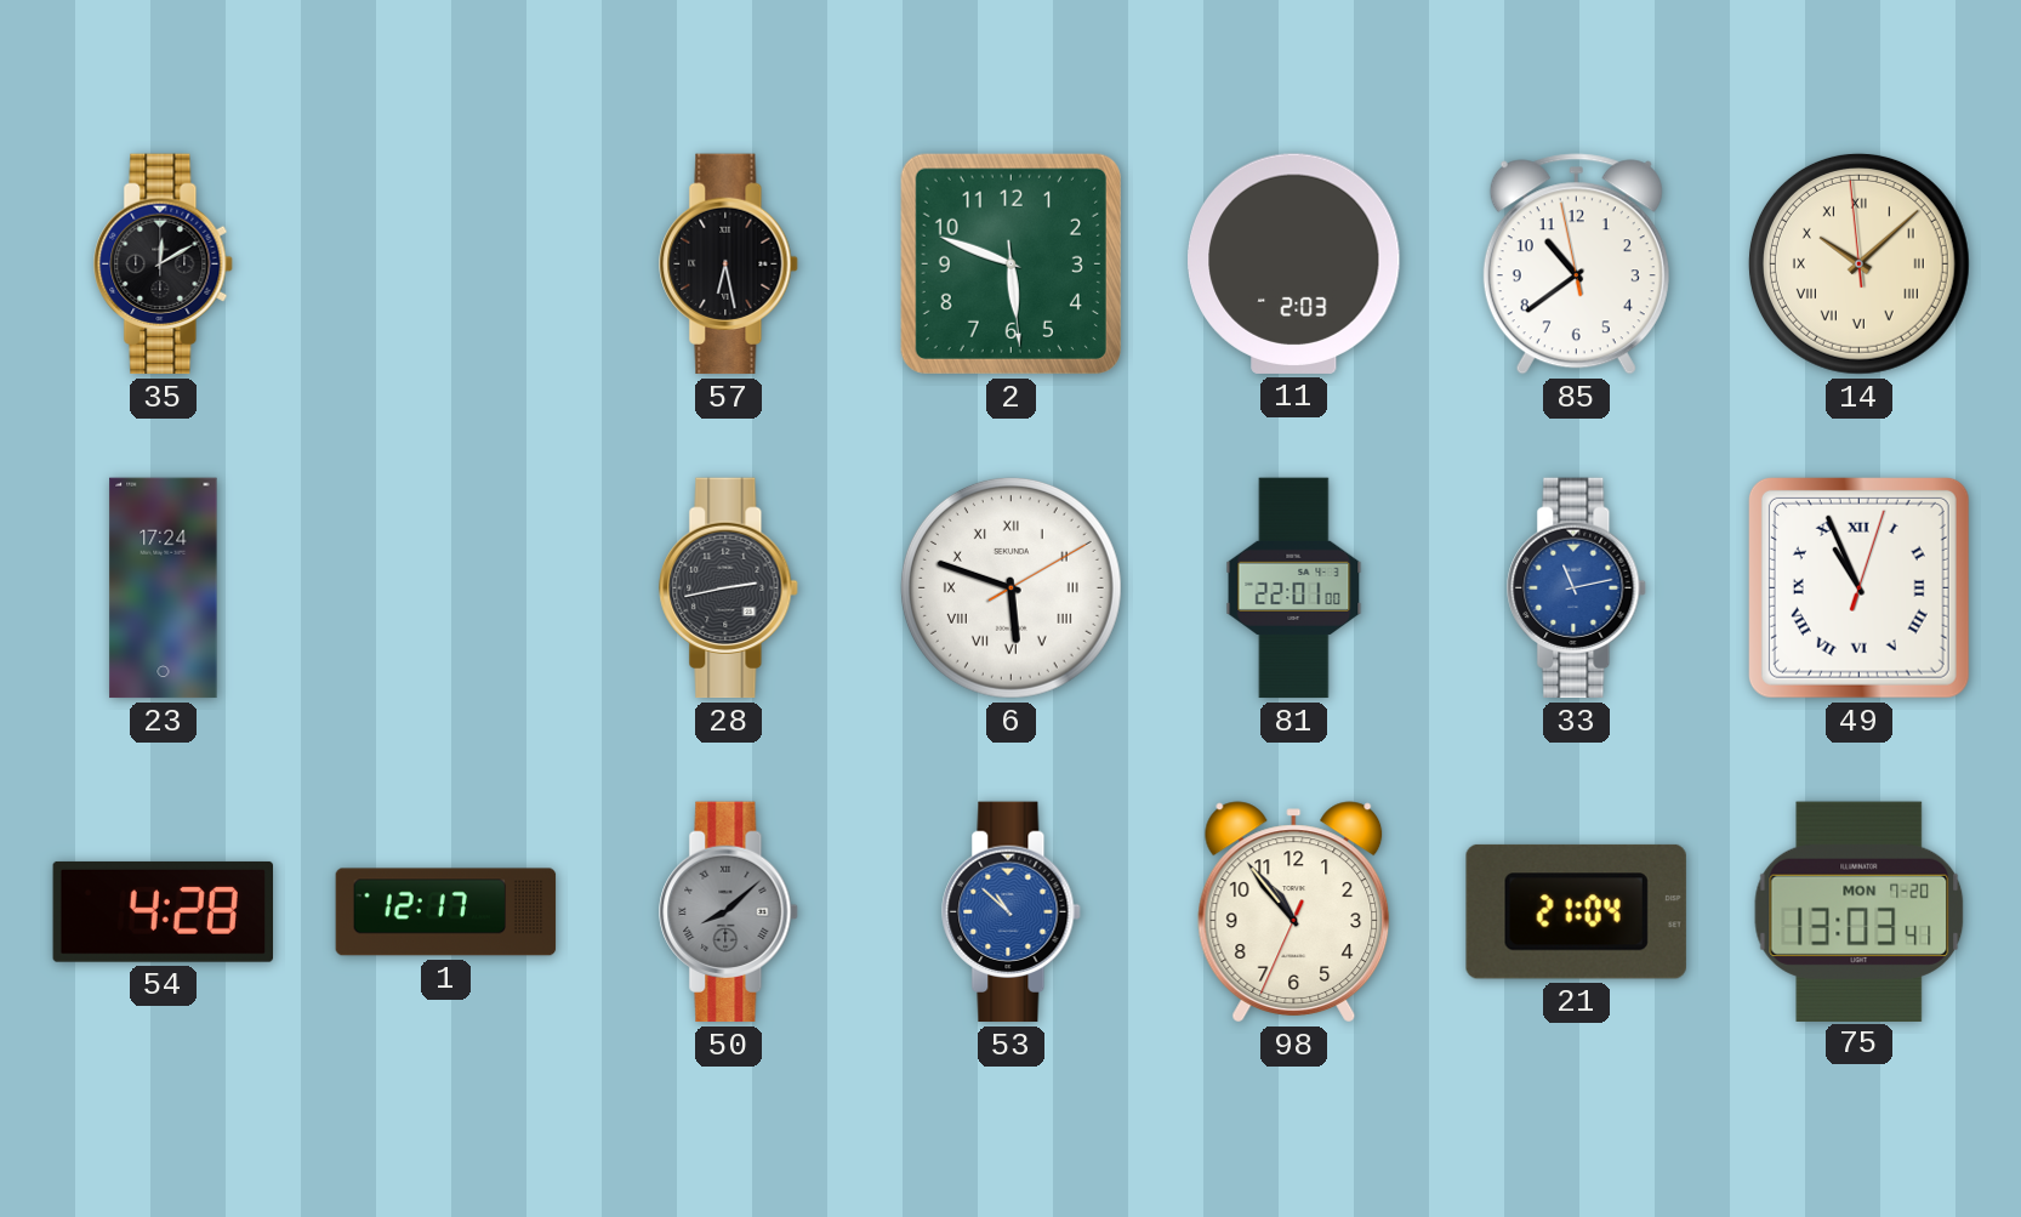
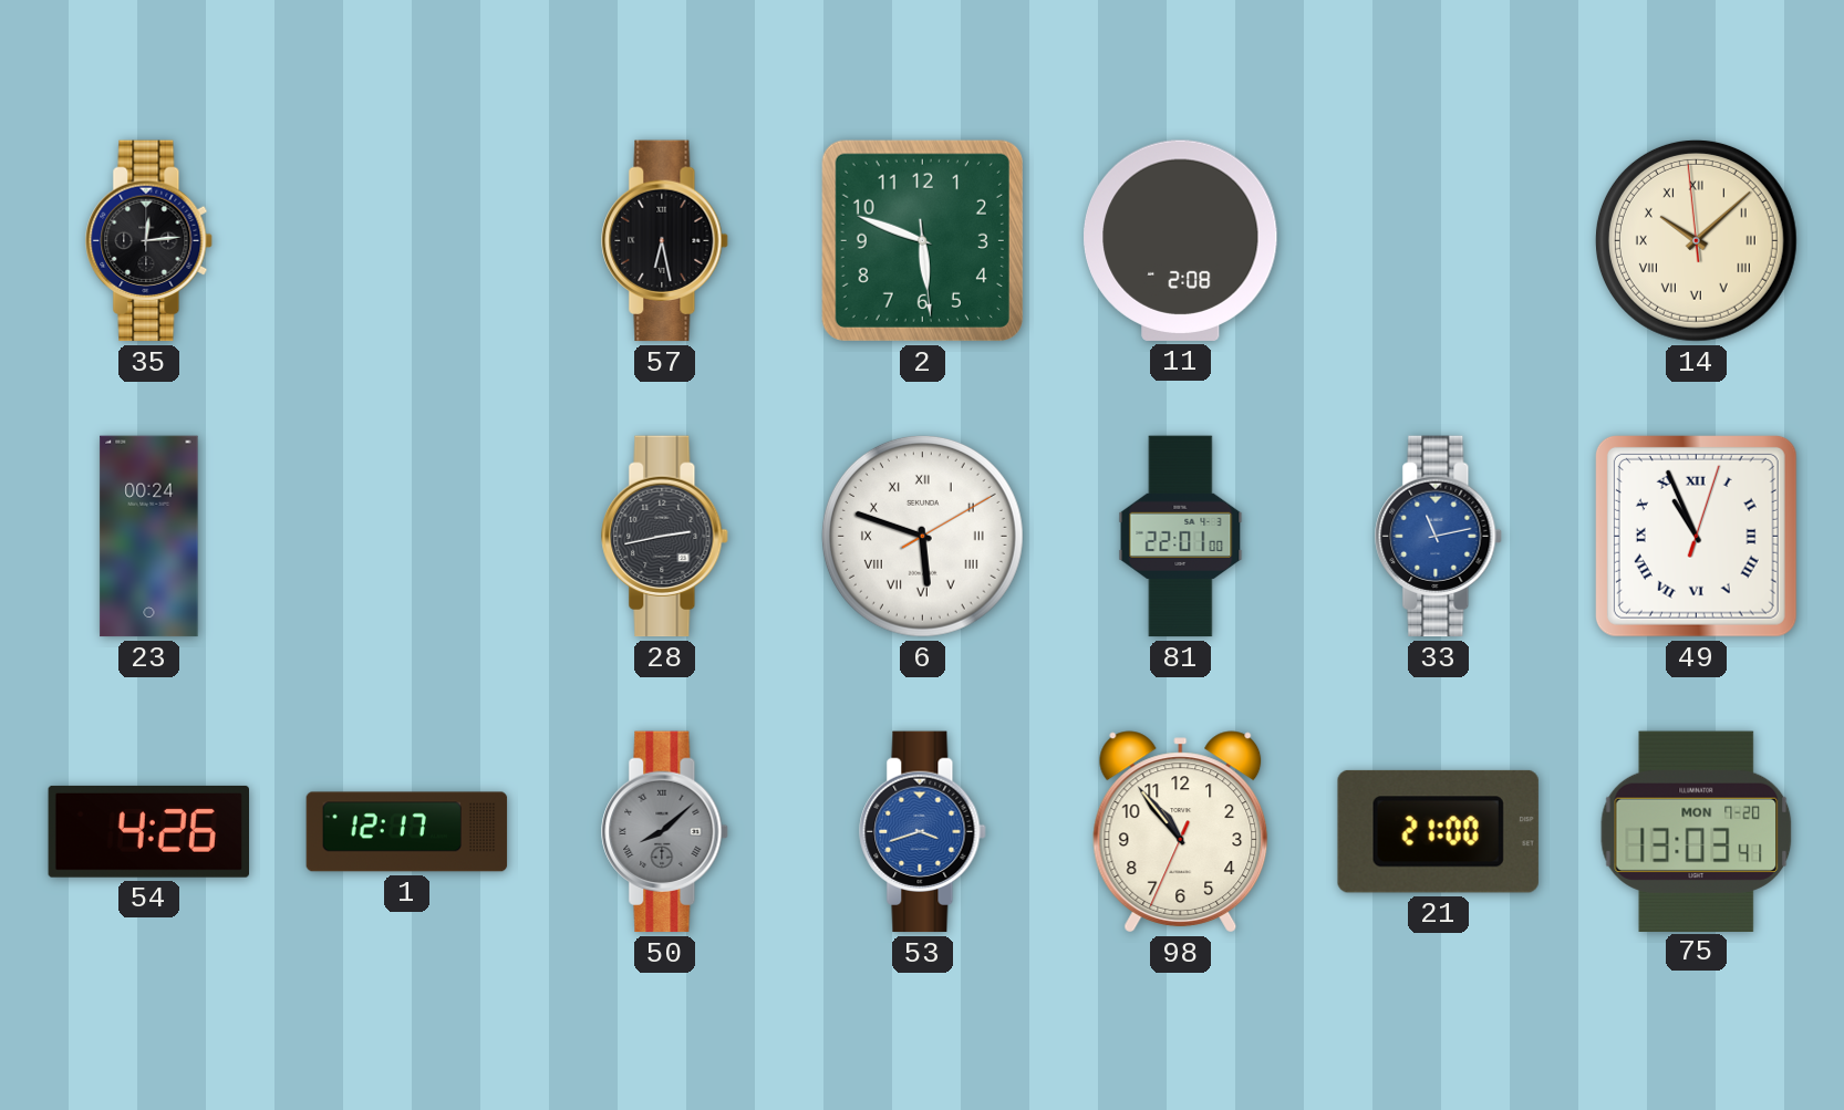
35: 12:10 -> 12:14 (149, 241)
11: 2:03 -> 2:08 (1181, 240)
85: 10:38 -> none (1576, 265)
23: 17:24 -> 00:24 (149, 537)
54: 4:28 -> 4:26 (148, 831)
53: 10:52 -> 3:42 (923, 832)
21: 21:04 -> 21:00 (1438, 831)
